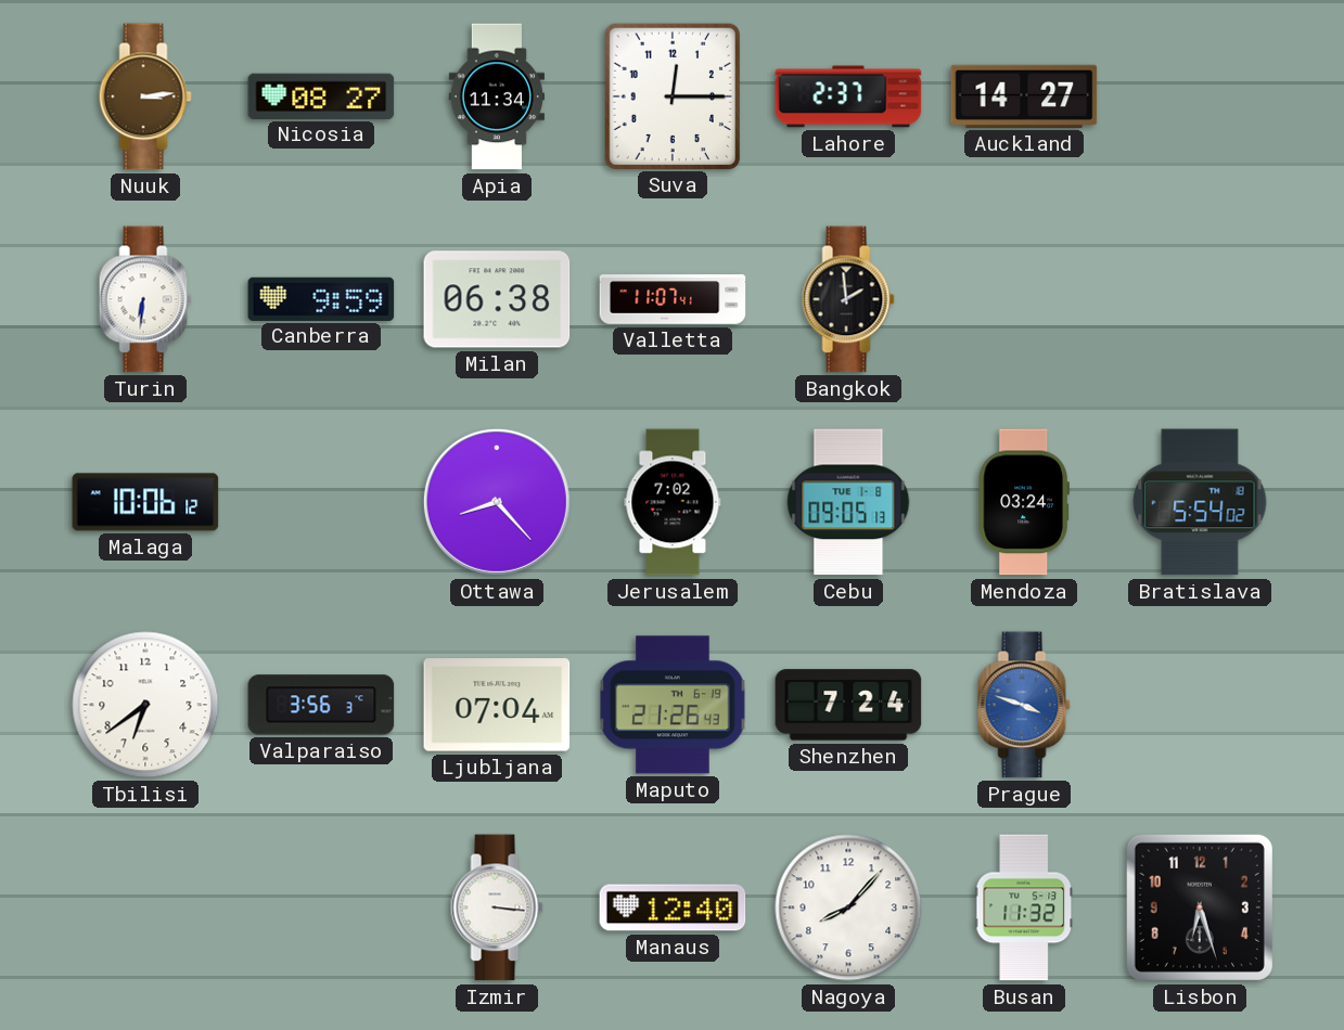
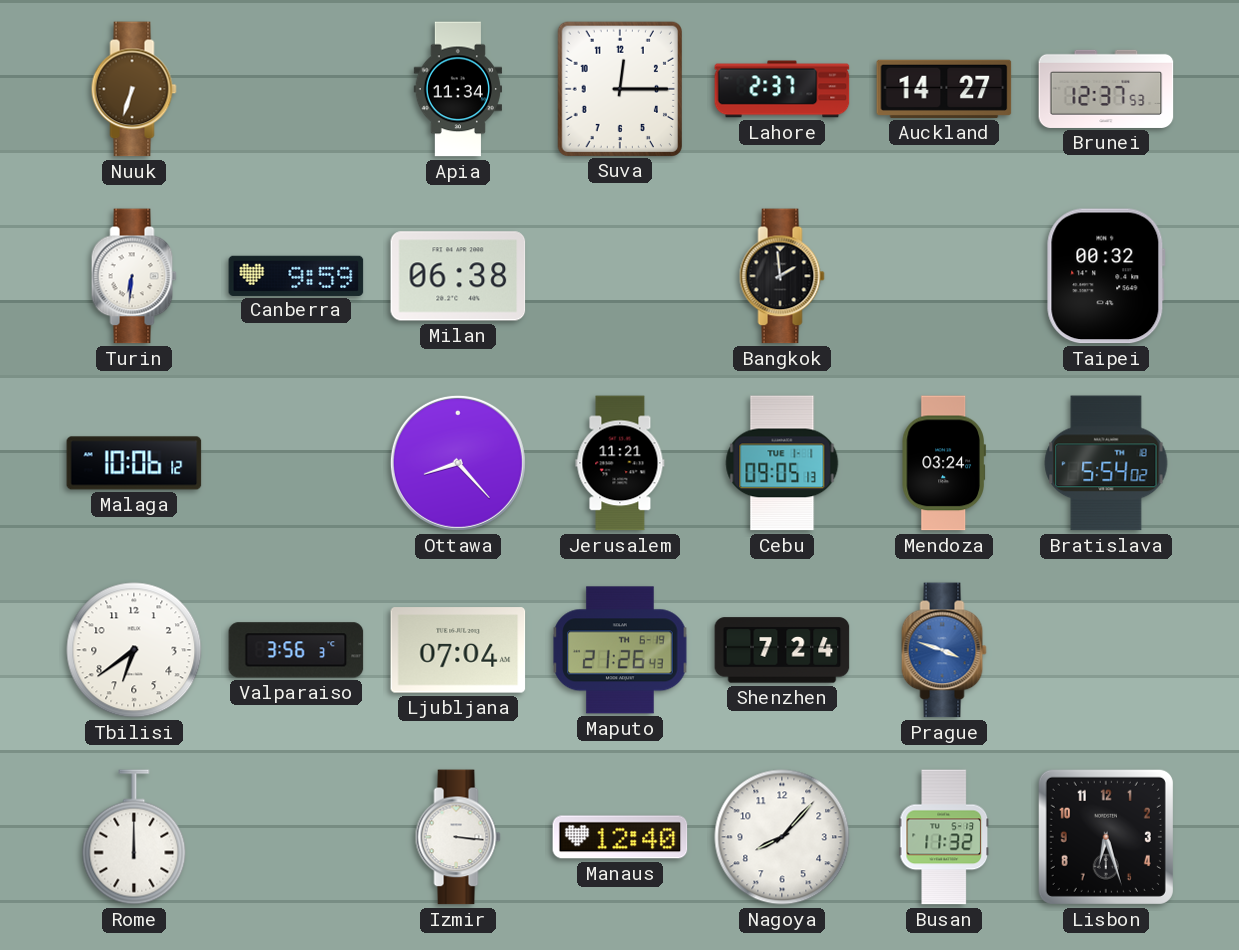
Nuuk: 3:14 -> 6:33 (134, 89)
Nicosia: 08:27 -> none (321, 95)
Brunei: none -> 12:37 (1106, 89)
Valletta: 11:07 -> none (673, 299)
Taipei: none -> 00:32 (1106, 276)
Jerusalem: 7:02 -> 11:21 (620, 463)
Cebu date: TUE 1-8 -> TUE 1-1 (782, 463)
Rome: none -> 12:00 (134, 837)
